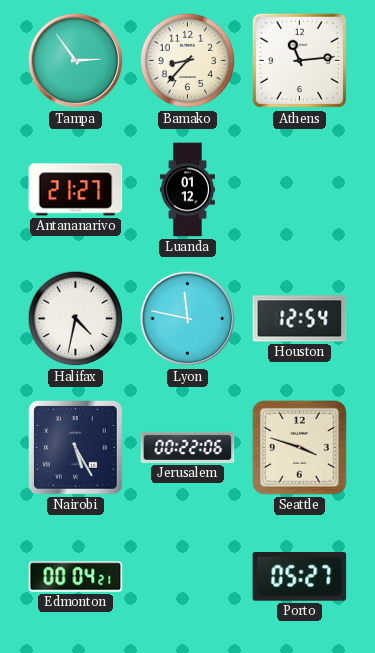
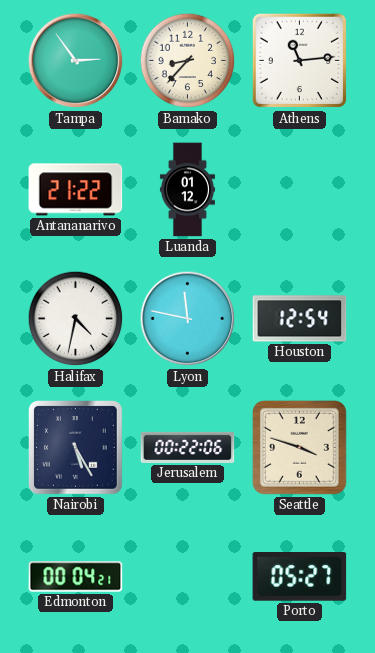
Antananarivo: 21:27 -> 21:22 (76, 190)
